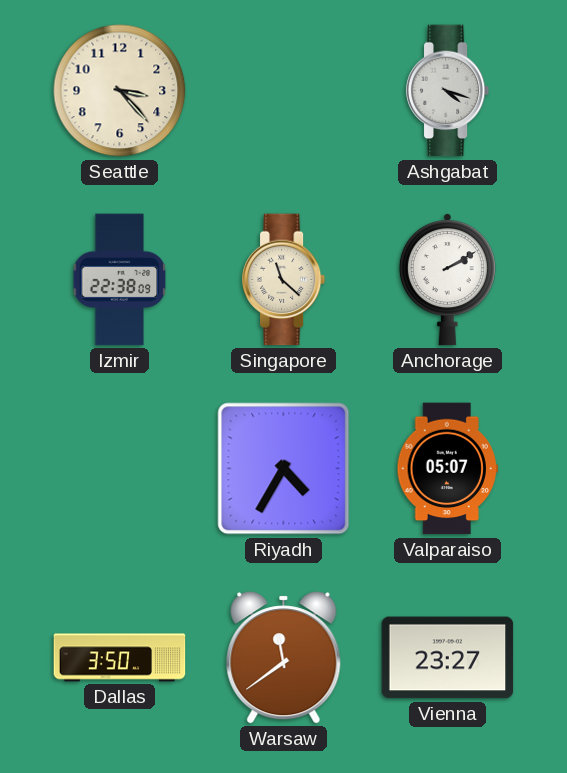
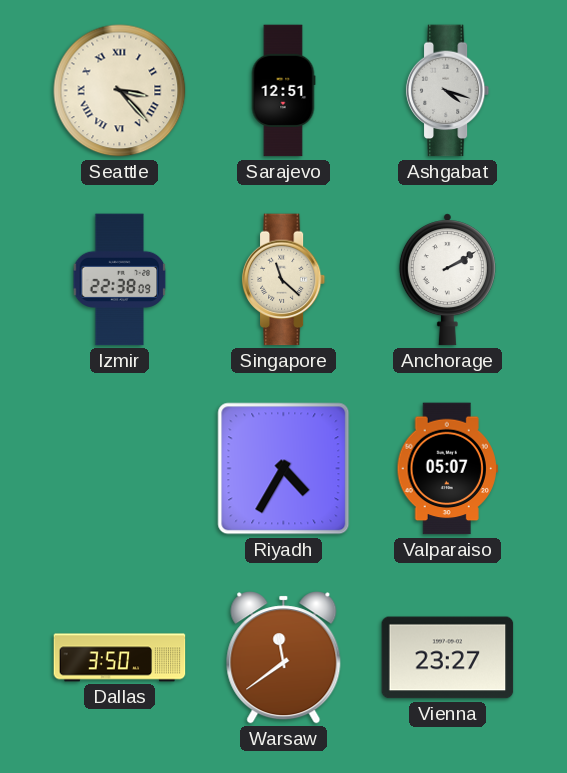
Seattle numerals: Arabic -> Roman (120, 91)
Sarajevo: none -> 12:51 (283, 91)
